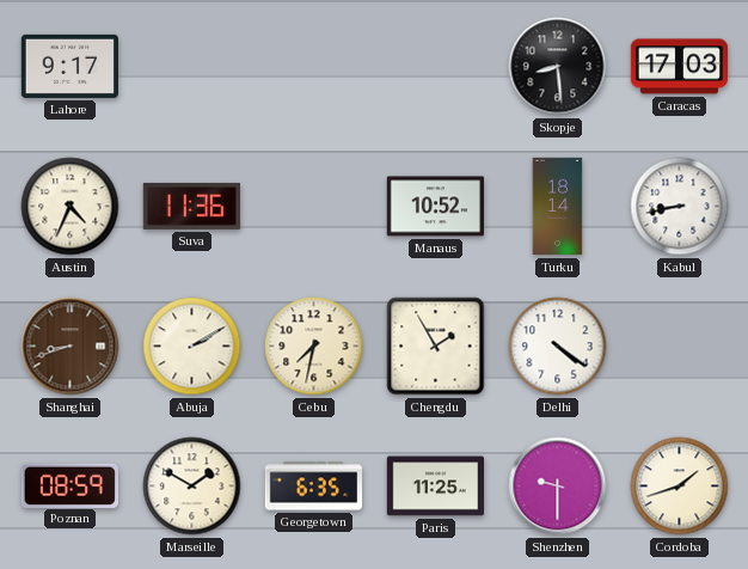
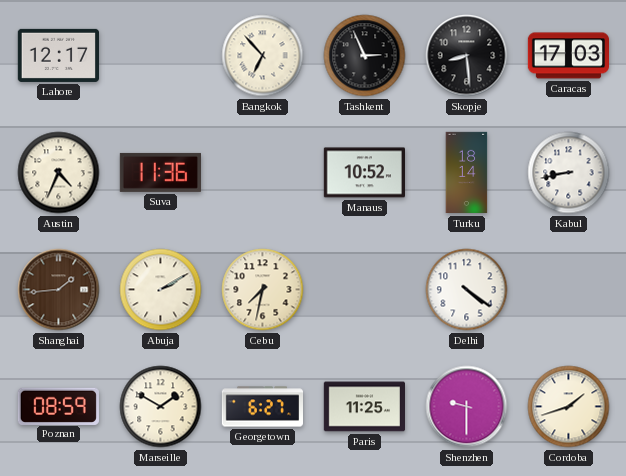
Lahore: 9:17 -> 12:17 (58, 55)
Bangkok: none -> 6:53 (263, 56)
Tashkent: none -> 2:56 (365, 56)
Shanghai: 8:42 -> 1:44 (59, 290)
Chengdu: 1:55 -> none (436, 347)
Georgetown: 6:35 -> 6:27 (262, 407)
